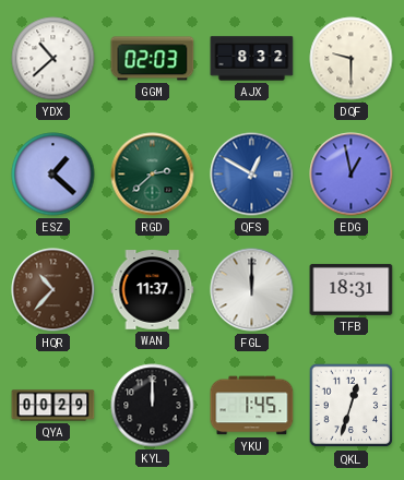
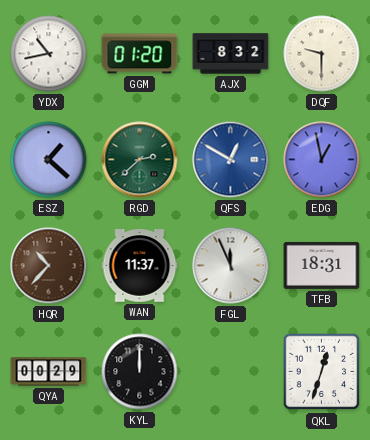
YDX: 10:38 -> 10:43 (49, 54)
GGM: 02:03 -> 01:20 (140, 54)
FGL: 12:00 -> 11:56 (231, 266)
YKU: 1:45 -> none (252, 406)
